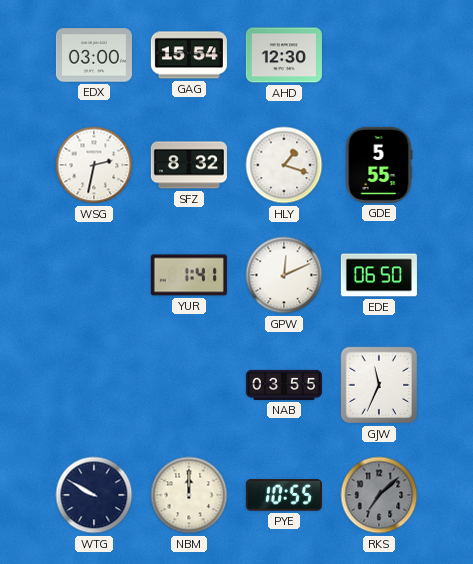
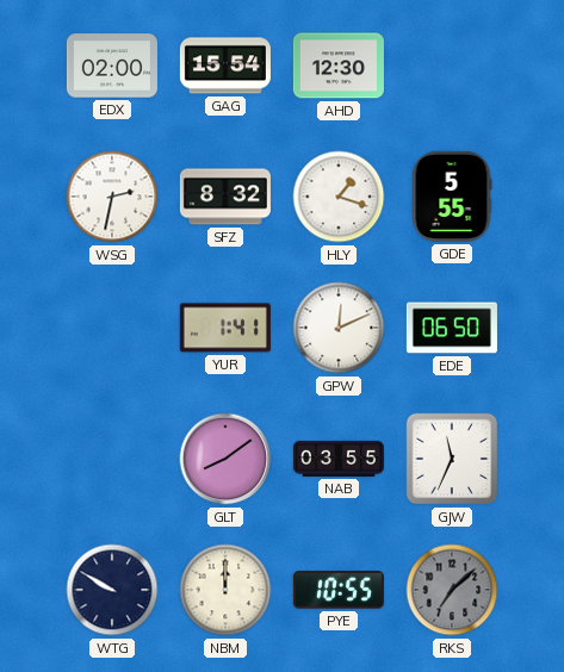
EDX: 03:00 -> 02:00 (112, 66)
GLT: none -> 8:09 (225, 459)
